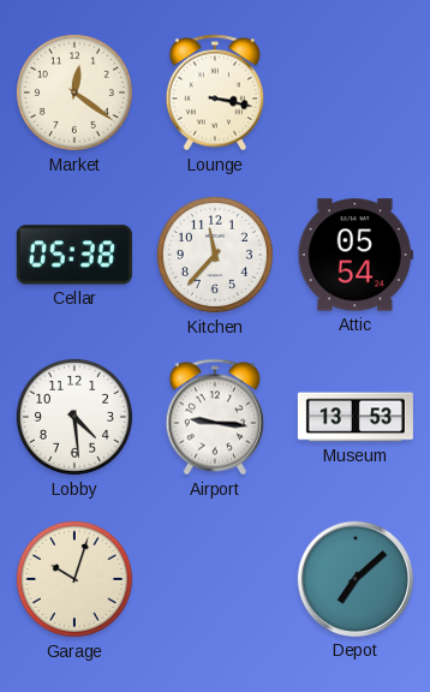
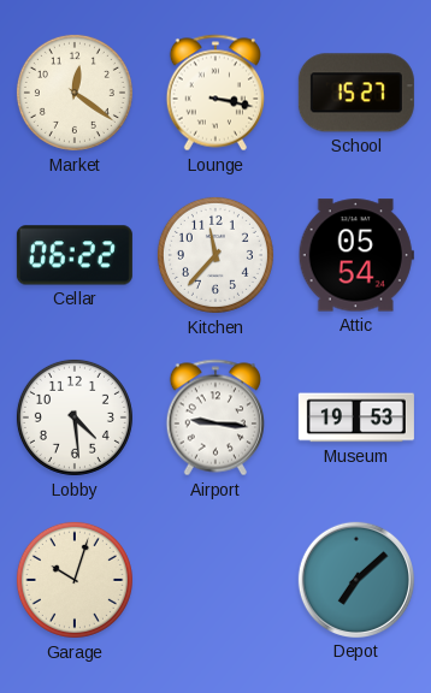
School: none -> 15:27 (356, 93)
Cellar: 05:38 -> 06:22 (75, 255)
Museum: 13:53 -> 19:53 (356, 417)
